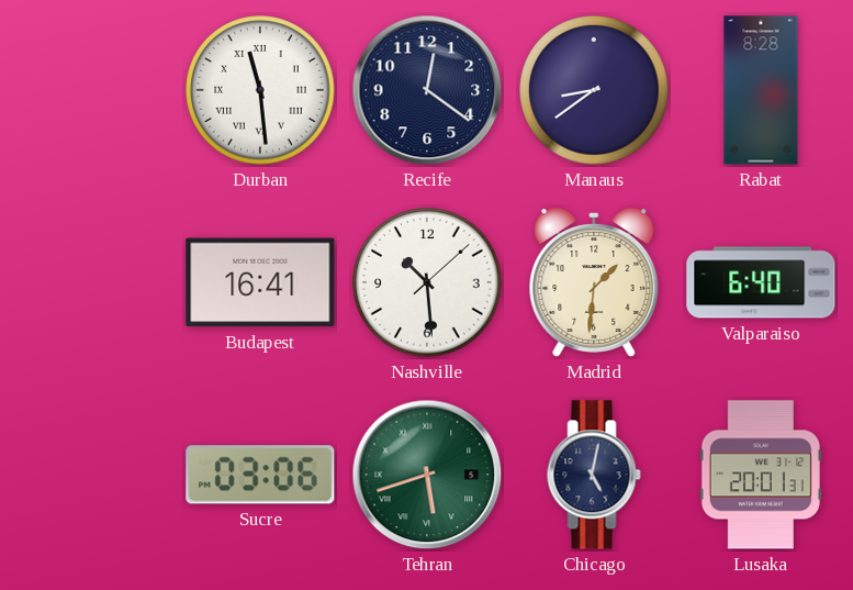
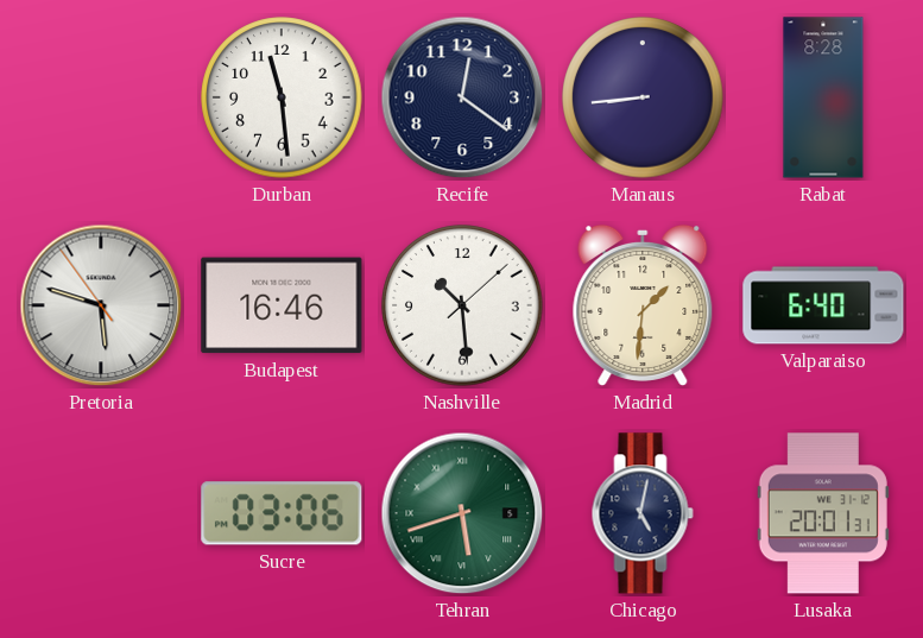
Durban numerals: Roman -> Arabic (282, 97)
Manaus: 8:39 -> 8:44 (643, 97)
Pretoria: none -> 5:47 (101, 305)
Budapest: 16:41 -> 16:46 (282, 305)
